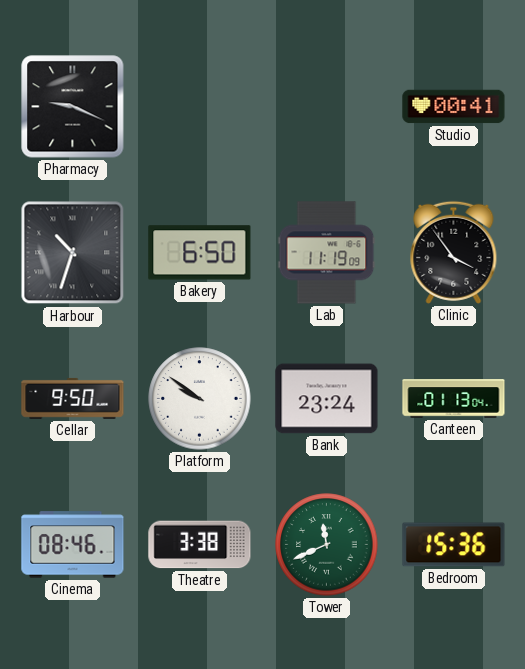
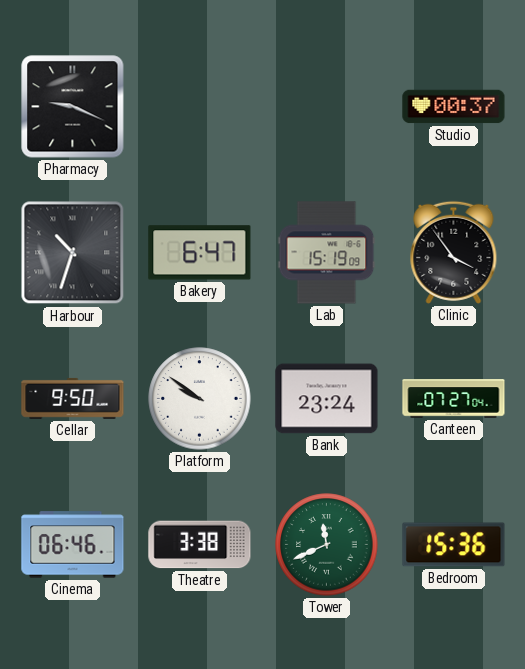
Studio: 00:41 -> 00:37 (454, 107)
Bakery: 6:50 -> 6:47 (200, 253)
Lab: 11:19 -> 15:19 (327, 253)
Canteen: 01:13 -> 07:27 (454, 399)
Cinema: 08:46 -> 06:46 (73, 545)
